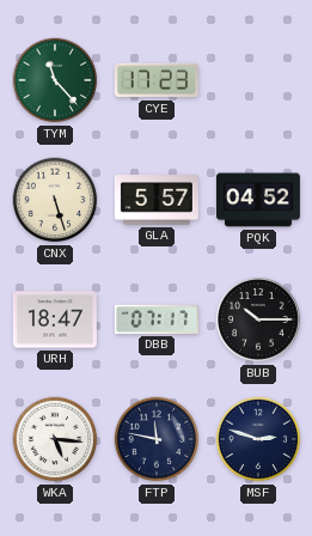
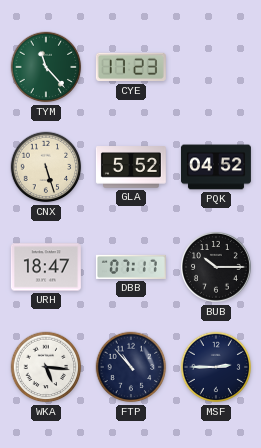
GLA: 5:57 -> 5:52 (131, 167)
FTP: 11:47 -> 10:53 (131, 367)
MSF: 2:48 -> 2:45 (216, 367)
